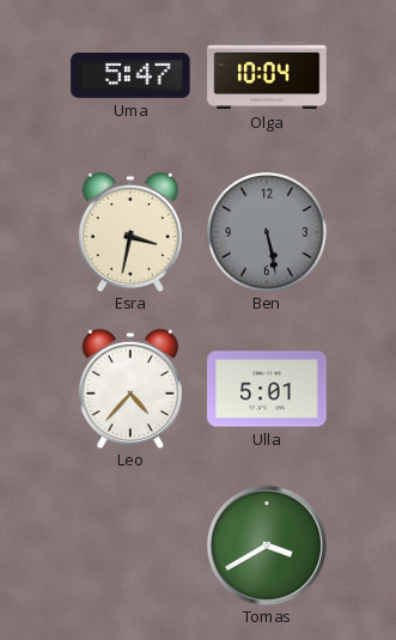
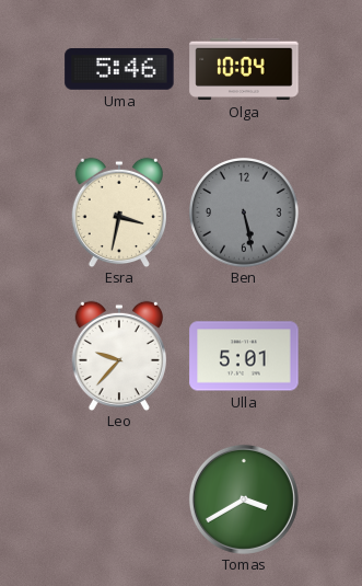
Uma: 5:47 -> 5:46 (119, 70)
Leo: 4:37 -> 9:37 (118, 356)
